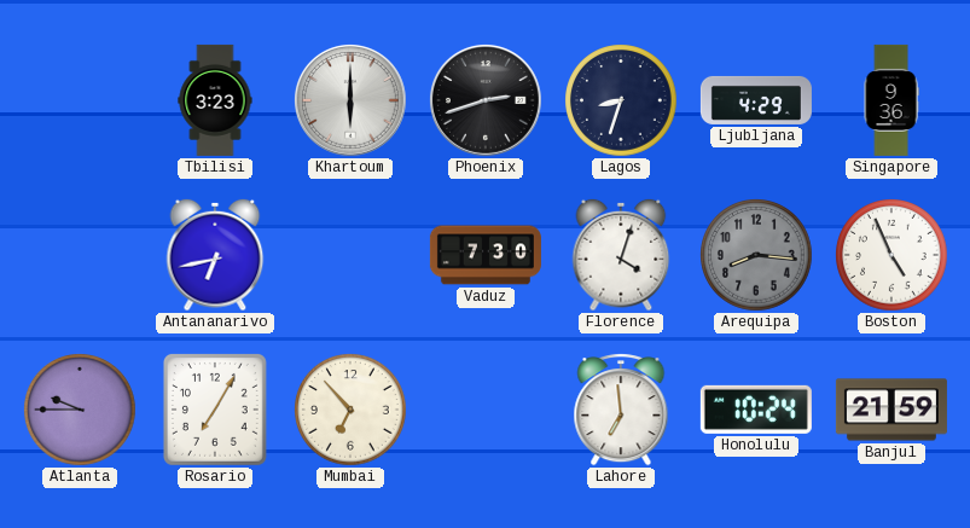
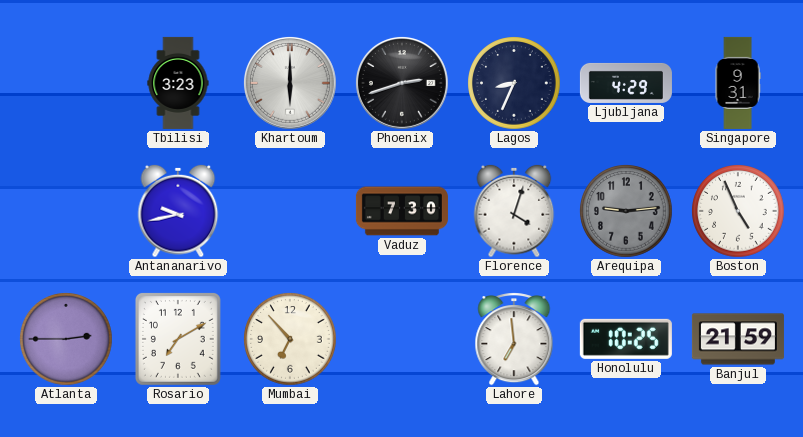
Lagos: 8:33 -> 8:34 (514, 83)
Singapore: 9:36 -> 9:31 (738, 83)
Antananarivo: 6:43 -> 9:43 (178, 211)
Arequipa: 8:16 -> 9:14 (626, 211)
Atlanta: 9:45 -> 2:45 (66, 339)
Rosario: 7:05 -> 7:10 (178, 339)
Honolulu: 10:24 -> 10:25 (626, 339)
